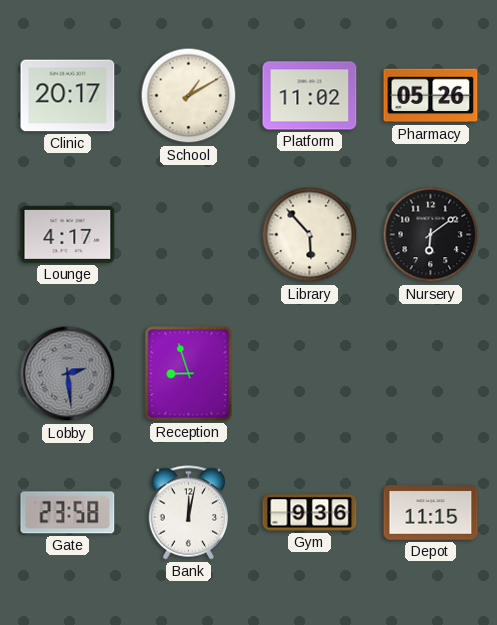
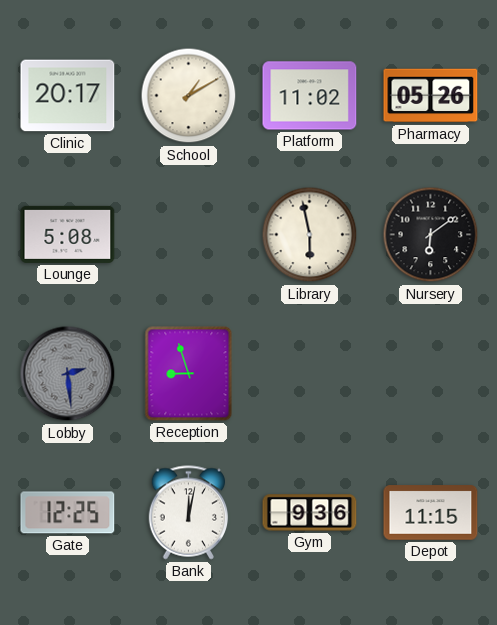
Lounge: 4:17 -> 5:08 (68, 234)
Library: 5:53 -> 5:58 (310, 235)
Gate: 23:58 -> 12:25 (68, 513)
